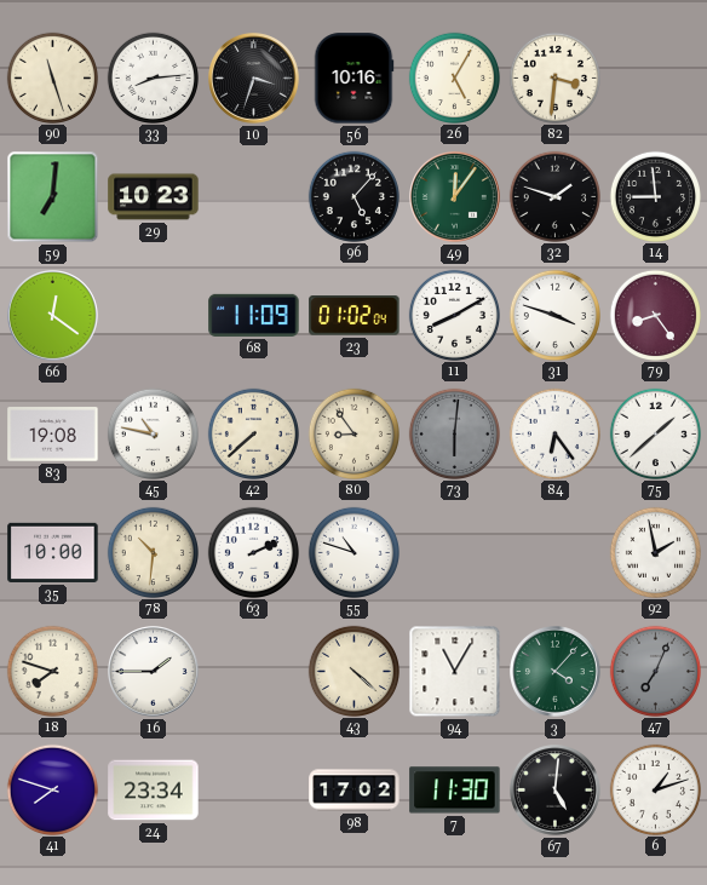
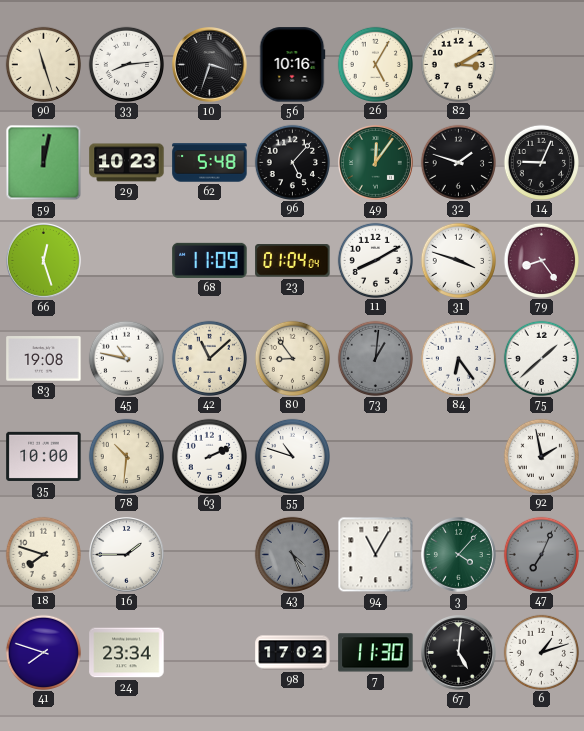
82: 3:31 -> 3:10 (458, 64)
59: 7:01 -> 12:02 (44, 163)
62: none -> 5:48 (210, 163)
14: 8:59 -> 9:04 (541, 162)
66: 12:21 -> 12:27 (44, 261)
23: 01:02 -> 01:04 (293, 261)
42: 7:38 -> 11:08 (209, 358)
73: 6:01 -> 1:01 (375, 358)
43: 4:22 -> 4:26 (292, 554)
43 dial: cream -> grey (292, 554)
